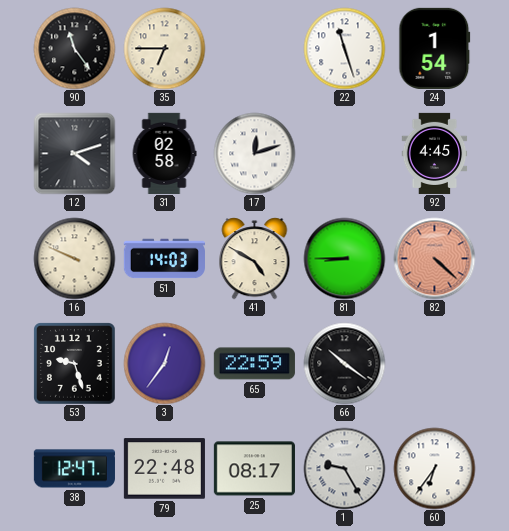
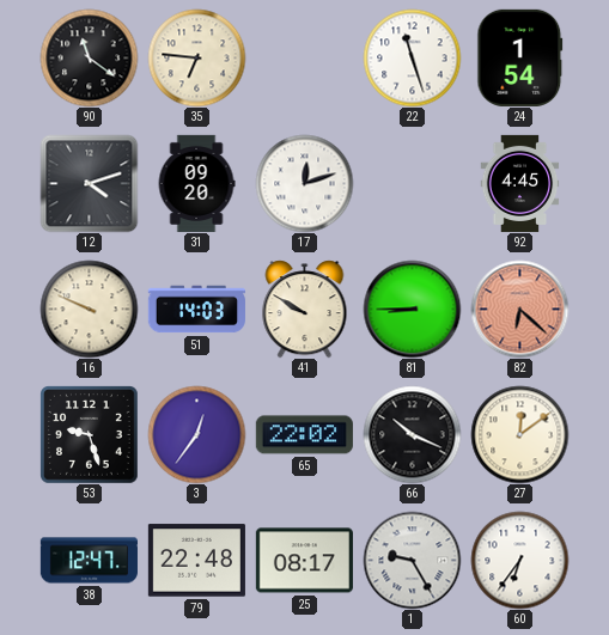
90: 11:24 -> 11:21 (89, 57)
35: 6:45 -> 6:46 (196, 57)
31: 02:58 -> 09:20 (196, 183)
41: 4:50 -> 9:50 (305, 309)
82: 4:22 -> 6:22 (519, 309)
65: 22:59 -> 22:02 (304, 435)
66: 10:21 -> 10:19 (412, 434)
27: none -> 12:09 (519, 434)
